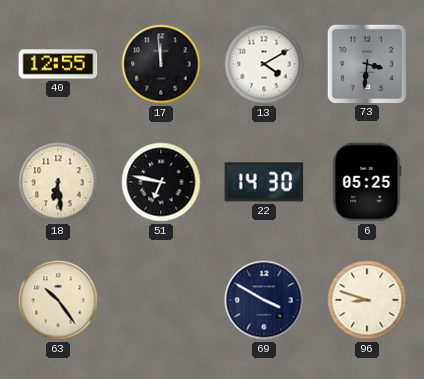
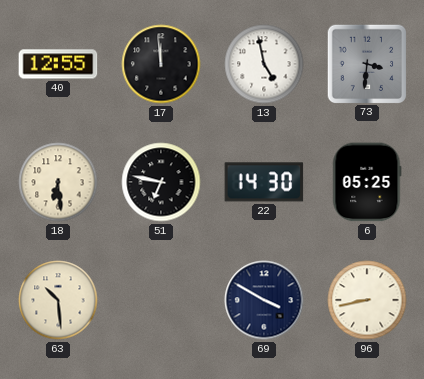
13: 4:10 -> 4:58 (264, 64)
63: 10:24 -> 10:29 (58, 300)
96: 8:48 -> 8:43 (367, 300)
